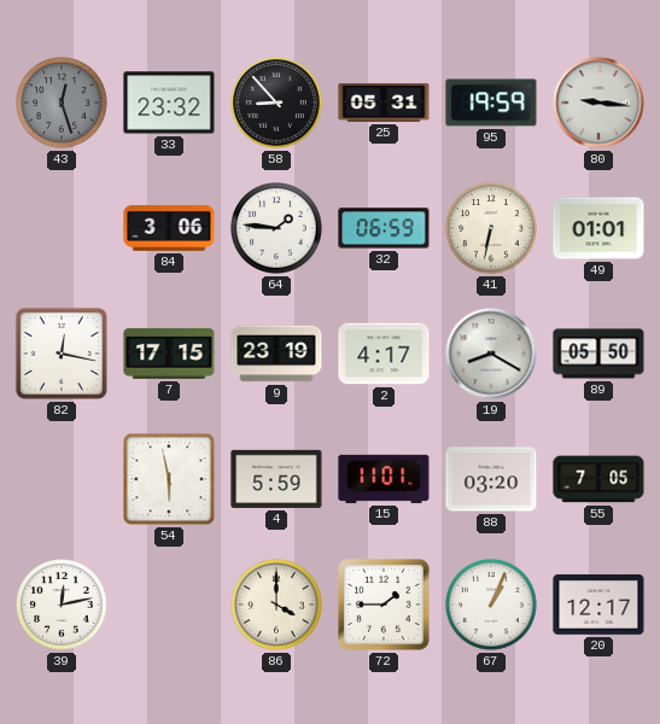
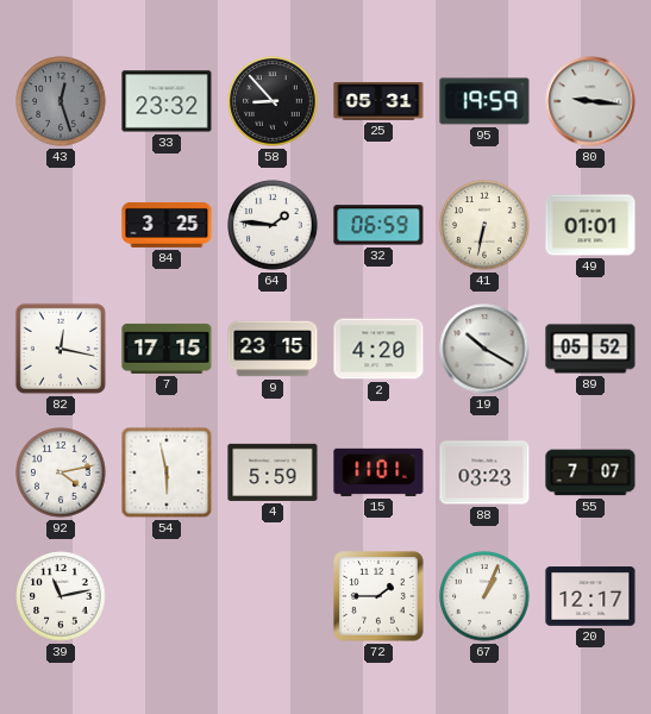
84: 3:06 -> 3:25 (167, 225)
9: 23:19 -> 23:15 (273, 349)
2: 4:17 -> 4:20 (378, 349)
19: 8:20 -> 10:20 (484, 349)
89: 05:50 -> 05:52 (590, 349)
92: none -> 4:13 (61, 472)
88: 03:20 -> 03:23 (484, 472)
55: 7:05 -> 7:07 (590, 472)
39: 12:13 -> 11:13 (61, 596)
86: 4:00 -> none (276, 605)
